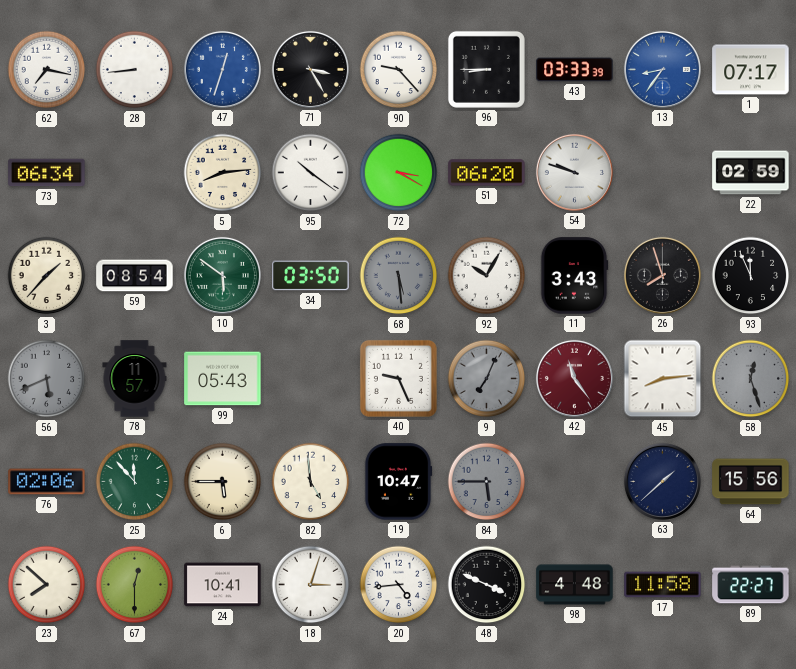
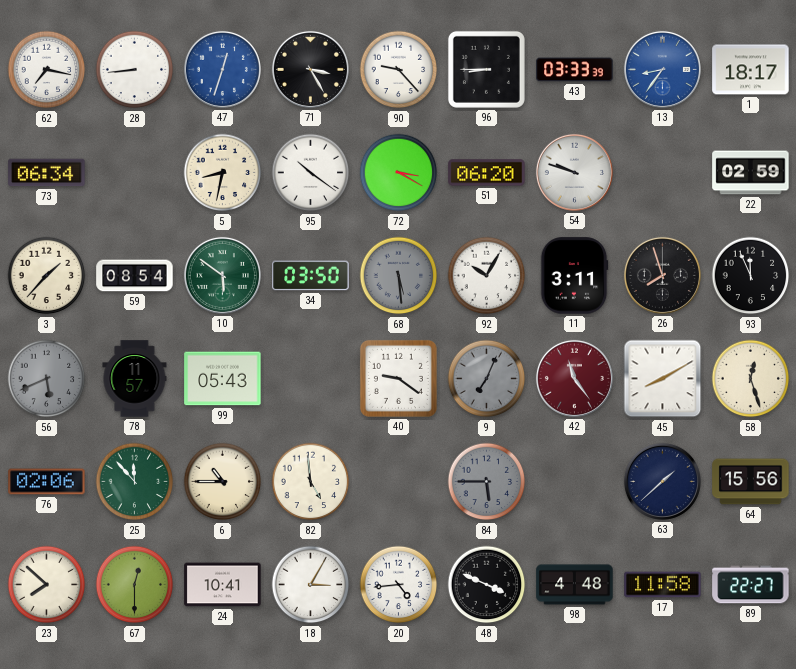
1: 07:17 -> 18:17 (751, 70)
5: 8:14 -> 8:32 (223, 173)
11: 3:43 -> 3:11 (574, 276)
40: 9:26 -> 9:21 (398, 378)
45: 8:14 -> 8:10 (663, 379)
58 dial: grey -> cream (751, 379)
6: 5:45 -> 10:45 (223, 482)
19: 10:47 -> none (398, 482)
18: 3:03 -> 3:05 (311, 585)
